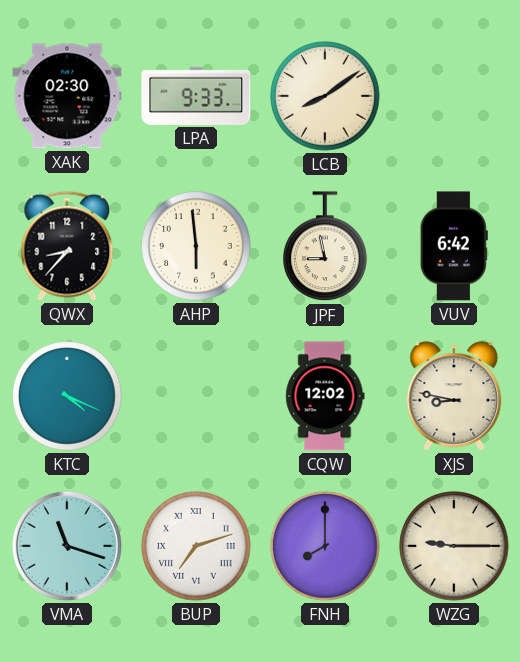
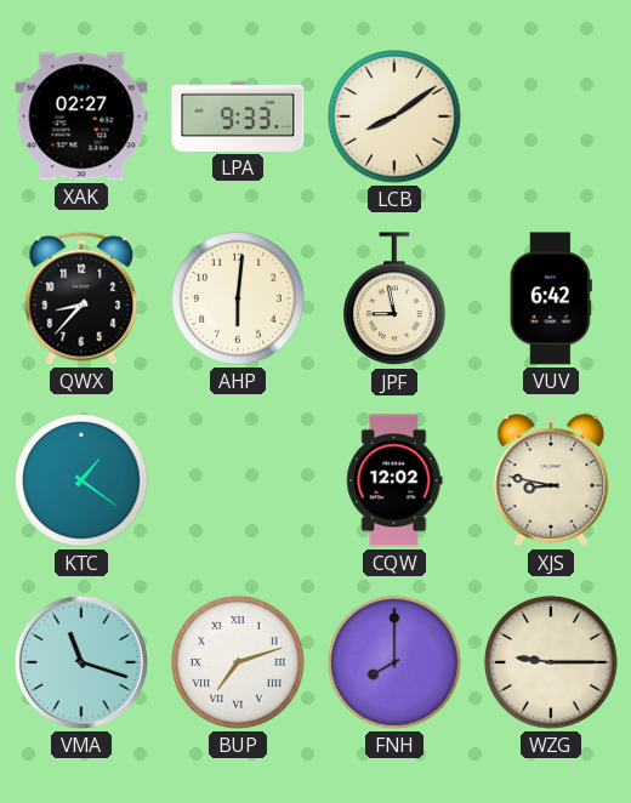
XAK: 02:30 -> 02:27 (81, 116)
AHP: 5:59 -> 6:01 (238, 298)
KTC: 4:19 -> 1:21 (81, 480)
